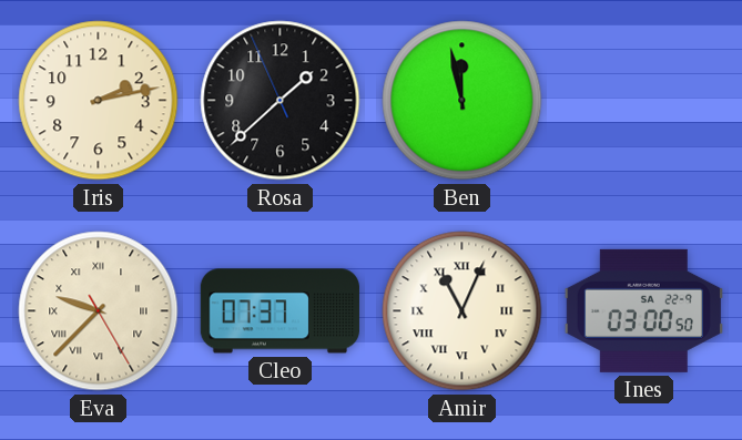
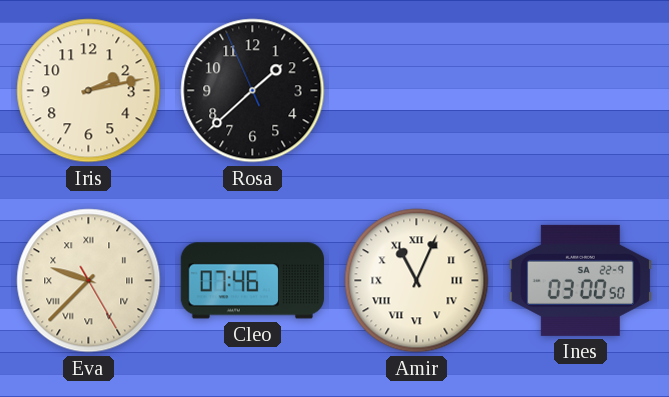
Ben: 11:58 -> none (463, 101)
Cleo: 07:37 -> 07:46 (252, 281)
